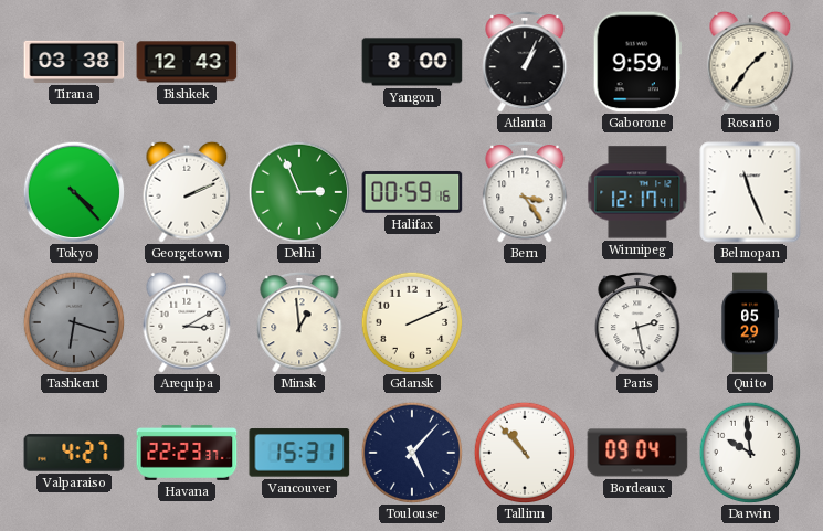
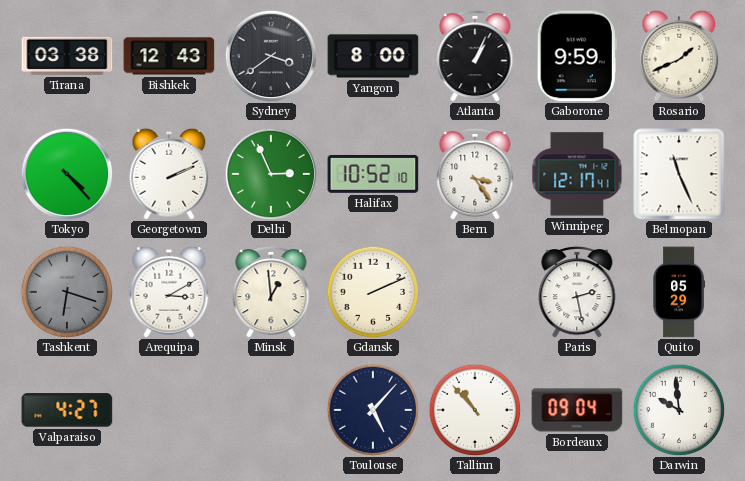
Sydney: none -> 3:39 (271, 56)
Rosario: 1:36 -> 1:41 (679, 56)
Halifax: 00:59 -> 10:52 (373, 174)
Havana: 22:23 -> none (187, 453)
Vancouver: 15:31 -> none (299, 453)
